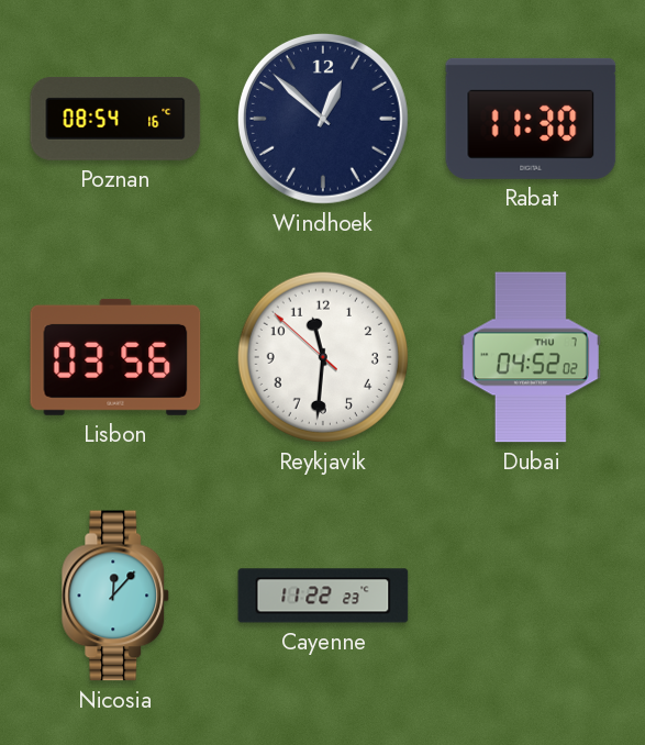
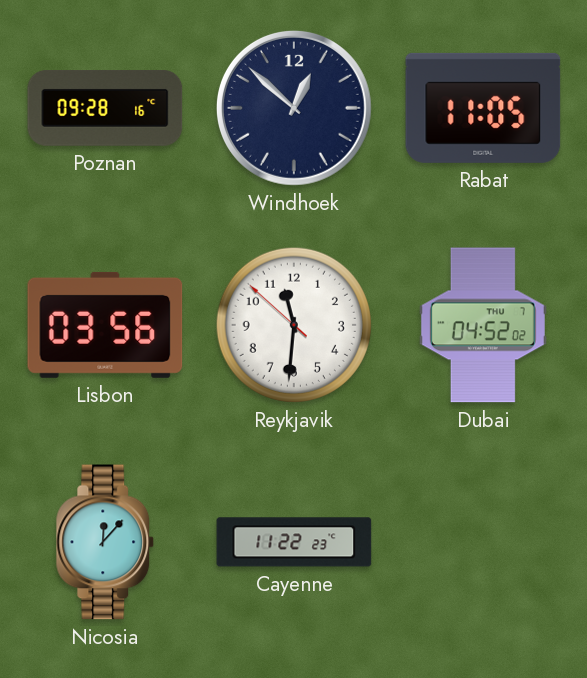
Poznan: 08:54 -> 09:28 (105, 109)
Rabat: 11:30 -> 11:05 (483, 108)
